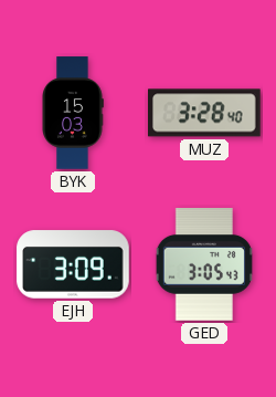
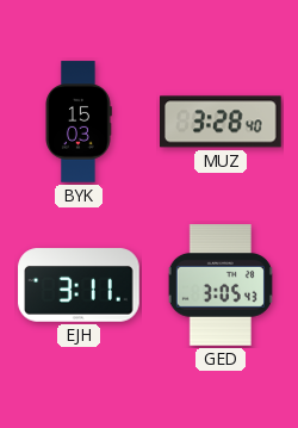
EJH: 3:09 -> 3:11 (79, 285)
